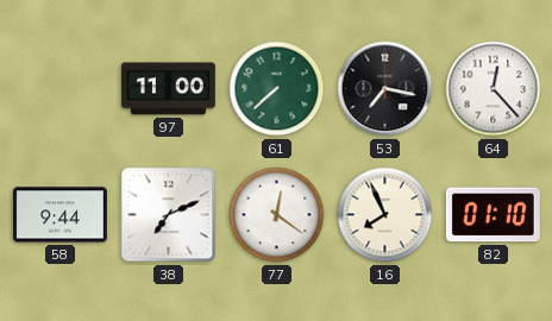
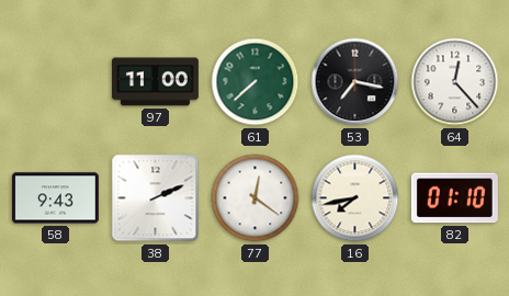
58: 9:44 -> 9:43 (55, 198)
38: 7:11 -> 2:11 (156, 198)
16: 7:56 -> 7:43 (355, 198)
